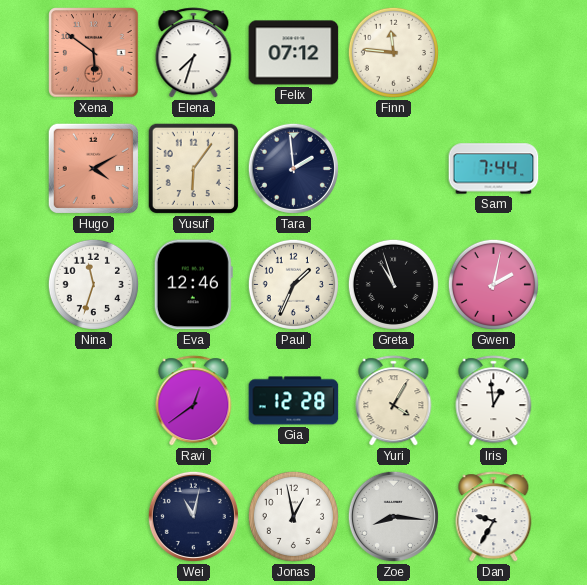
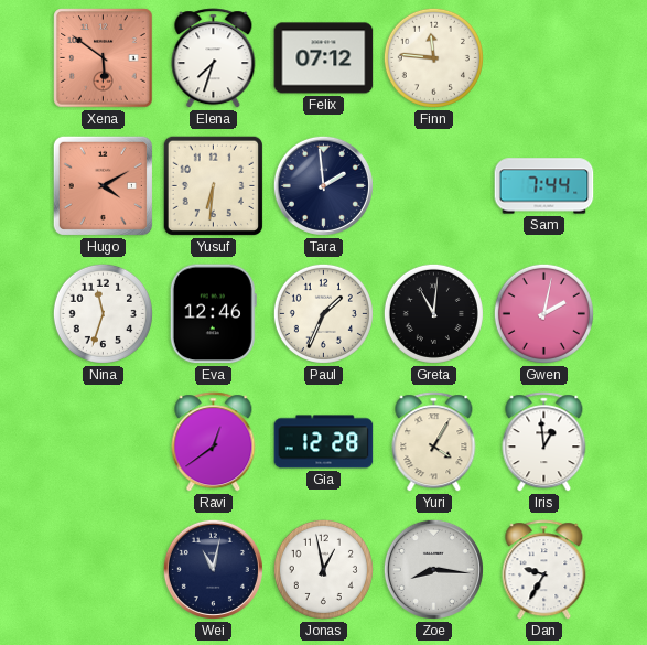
Yusuf: 6:06 -> 6:31 (214, 186)
Greta: 10:57 -> 11:01 (433, 313)
